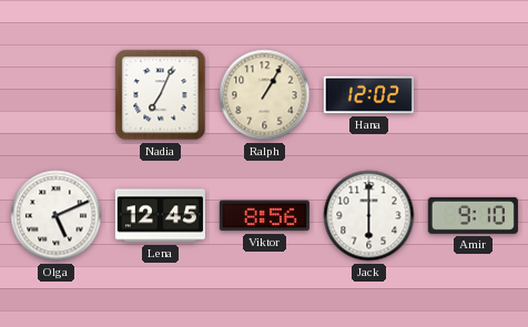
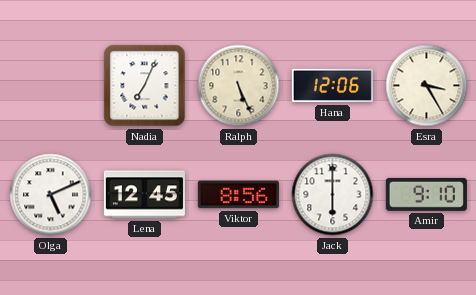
Ralph: 1:05 -> 5:26 (239, 86)
Hana: 12:02 -> 12:06 (332, 86)
Esra: none -> 3:25 (427, 86)
